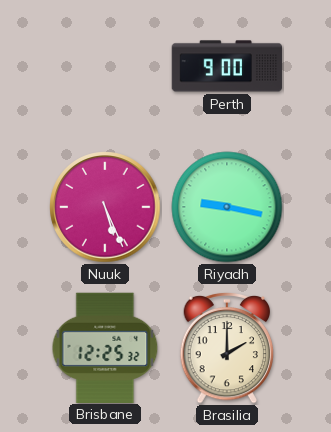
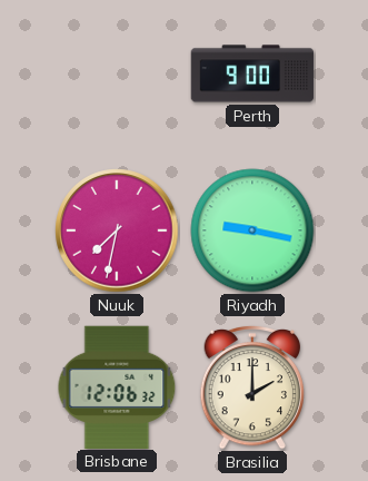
Nuuk: 5:26 -> 7:32 (117, 230)
Brisbane: 12:25 -> 12:06 (117, 386)
